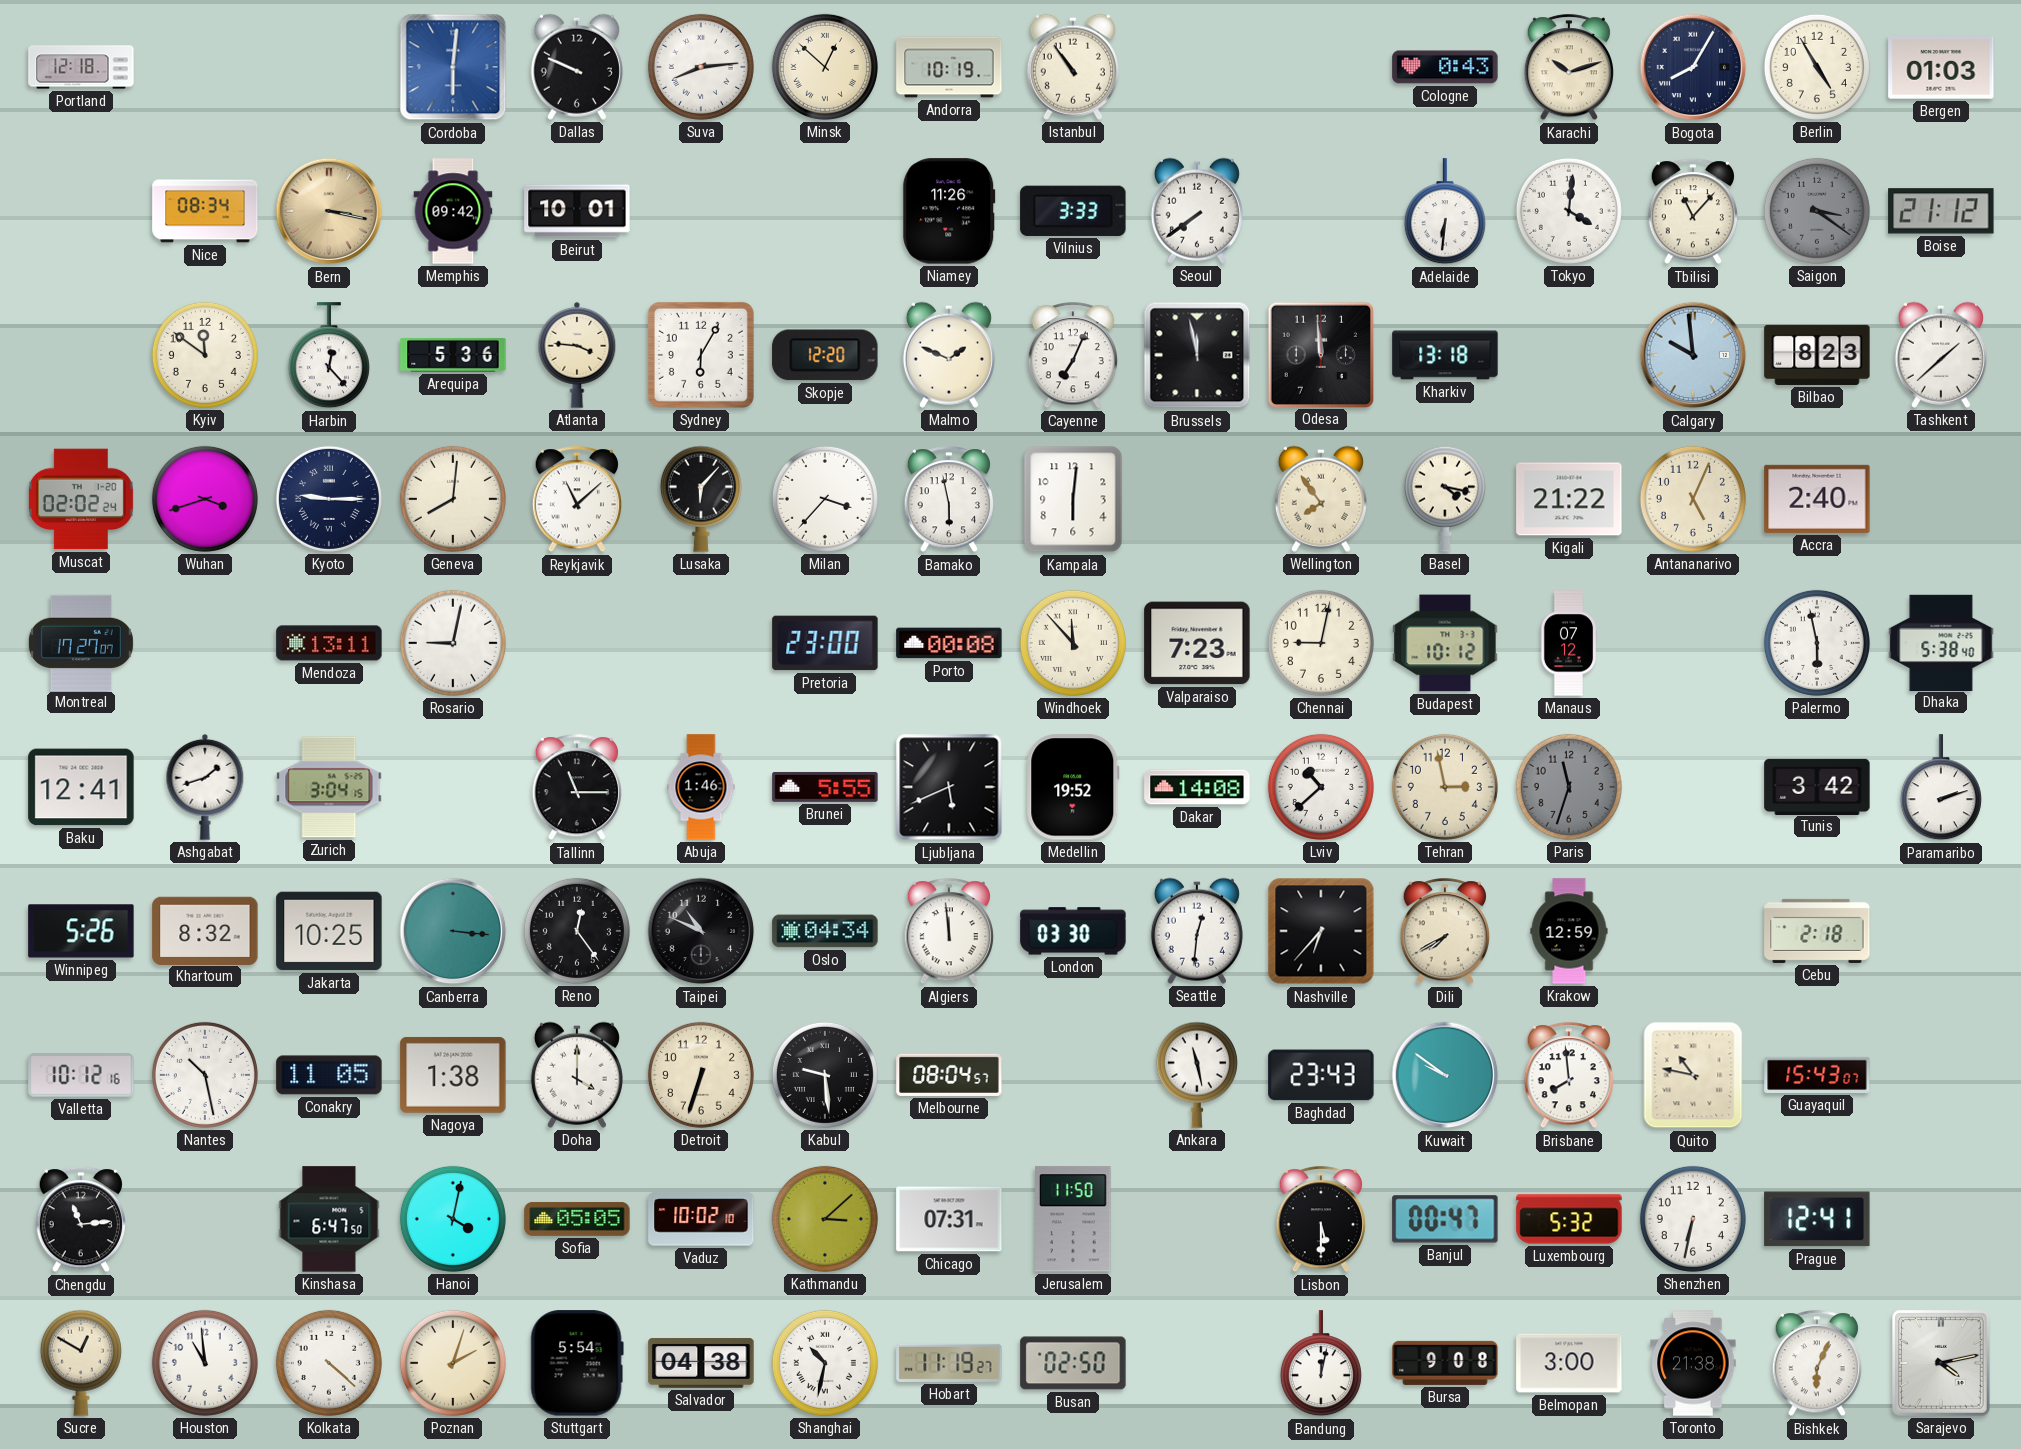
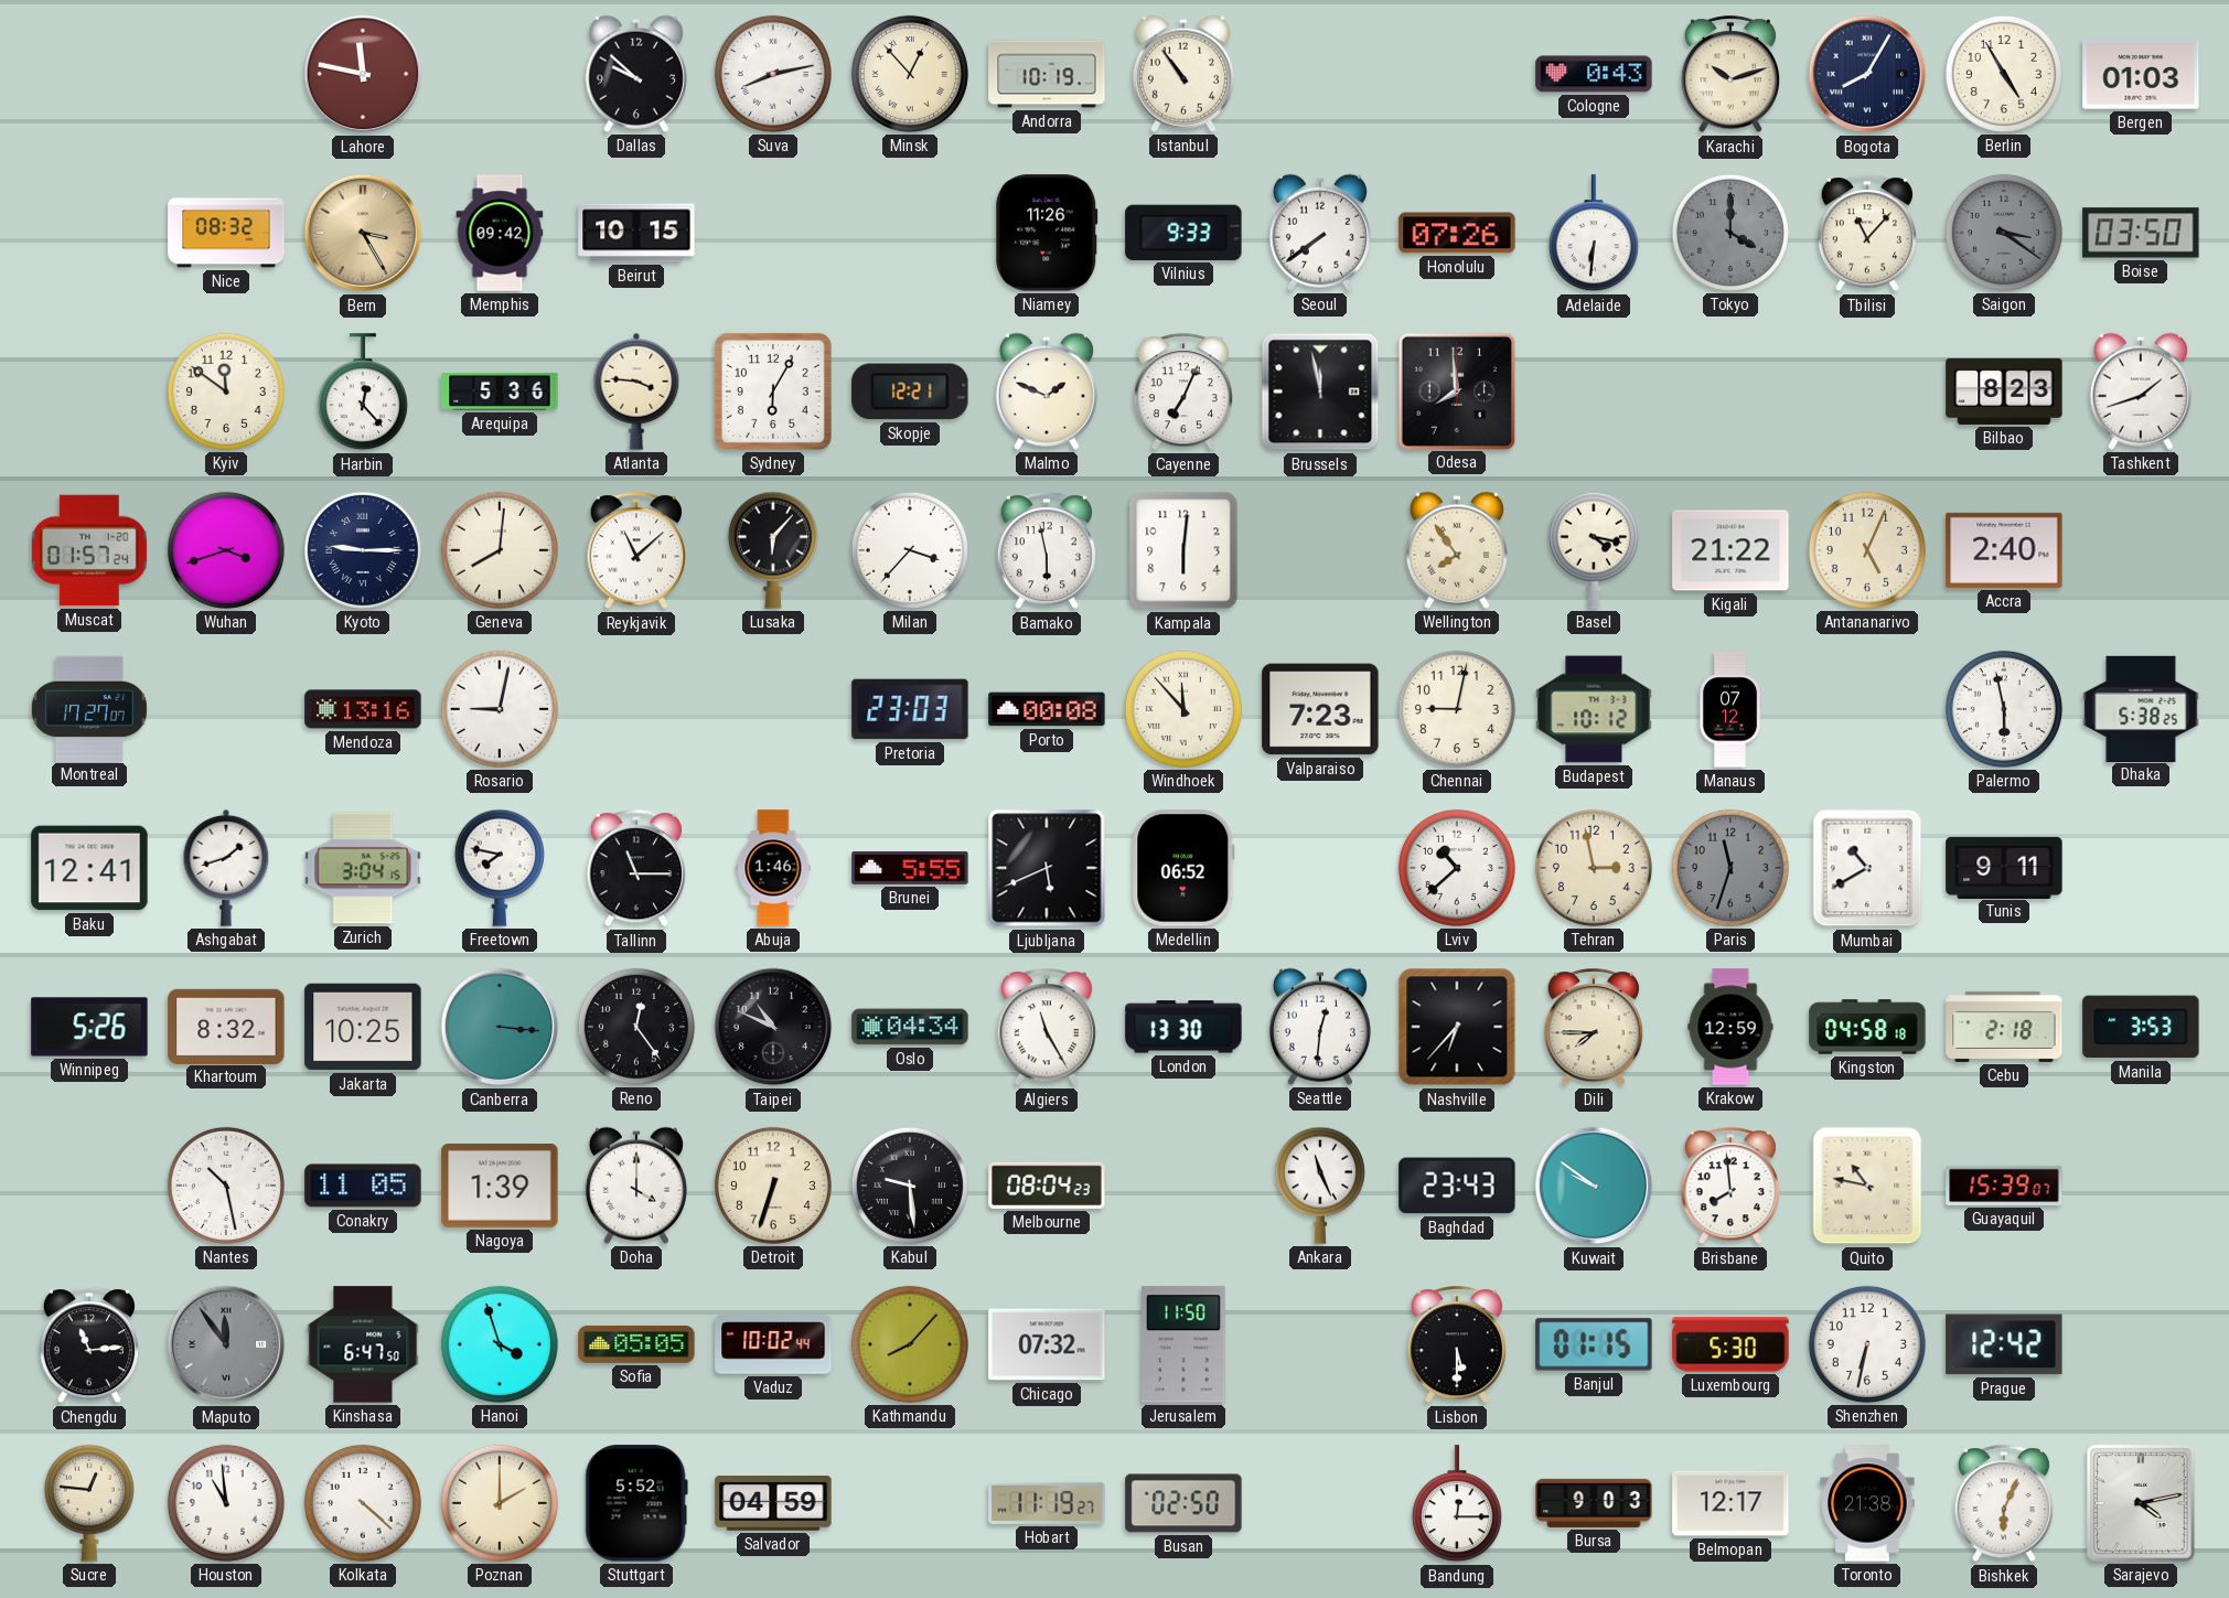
Portland: 12:18 -> none (81, 67)
Lahore: none -> 11:47 (363, 74)
Cordoba: 6:01 -> none (453, 67)
Dallas: 9:49 -> 9:52 (636, 74)
Suva: 8:14 -> 8:13 (773, 74)
Minsk: 12:52 -> 12:53 (910, 74)
Nice: 08:34 -> 08:32 (226, 233)
Bern: 3:17 -> 3:25 (363, 233)
Beirut: 10:01 -> 10:15 (636, 233)
Vilnius: 3:33 -> 9:33 (1183, 233)
Honolulu: none -> 07:26 (1457, 233)
Tokyo: 4:01 -> 4:00 (1730, 233)
Tokyo dial: white -> grey (1730, 233)
Boise: 21:12 -> 03:50 (2141, 233)
Skopje: 12:20 -> 12:21 (910, 392)
Odesa: 11:59 -> 7:59 (1456, 390)
Kharkiv: 13:18 -> none (1445, 355)
Calgary: 9:59 -> none (1693, 355)
Tashkent: 1:38 -> 1:42 (2141, 392)
Muscat: 02:02 -> 01:57 (89, 550)
Mendoza: 13:11 -> 13:16 (363, 709)
Pretoria: 23:00 -> 23:03 (910, 709)
Dhaka: 5:38:40 -> 5:38:25 (2141, 708)
Freetown: none -> 7:47 (500, 868)
Medellin: 19:52 -> 06:52 (1183, 868)
Dakar: 14:08 -> none (1197, 787)
Mumbai: none -> 10:40 (1867, 868)
Tunis: 3:42 -> 9:11 (2004, 867)
Paramaribo: 2:12 -> none (1941, 788)
Algiers: 11:59 -> 11:25 (1047, 1028)
London: 03:30 -> 13:30 (1183, 1027)
Dili: 7:40 -> 7:45 (1594, 1028)
Kingston: none -> 04:58 (1867, 1027)
Manila: none -> 3:53 (2141, 1027)
Valletta: 10:12 -> none (81, 1075)
Nagoya: 1:38 -> 1:39 (500, 1186)
Melbourne: 08:04:57 -> 08:04:23 (1047, 1186)
Ankara: 11:28 -> 11:26 (1320, 1186)
Guayaquil: 15:43 -> 15:39 (2004, 1186)
Maputo: none -> 11:54 (226, 1344)
Hanoi: 4:02 -> 3:57 (500, 1344)
Vaduz: 10:02:10 -> 10:02:44 (773, 1344)
Kathmandu: 3:08 -> 8:07 (910, 1344)
Chicago: 07:31 -> 07:32 (1047, 1344)
Banjul: 00:47 -> 01:15 (1594, 1344)
Luxembourg: 5:32 -> 5:30 (1730, 1344)
Prague: 12:41 -> 12:42 (2004, 1344)
Sucre: 12:50 -> 12:46 (89, 1503)
Poznan: 2:03 -> 2:00 (500, 1503)
Stuttgart: 5:54 -> 5:52 (636, 1503)
Salvador: 04:38 -> 04:59 (773, 1503)
Shanghai: 10:32 -> none (825, 1363)
Bandung: 12:02 -> 12:15 (1457, 1504)
Bursa: 9:08 -> 9:03 (1594, 1503)
Belmopan: 3:00 -> 12:17 (1730, 1503)
